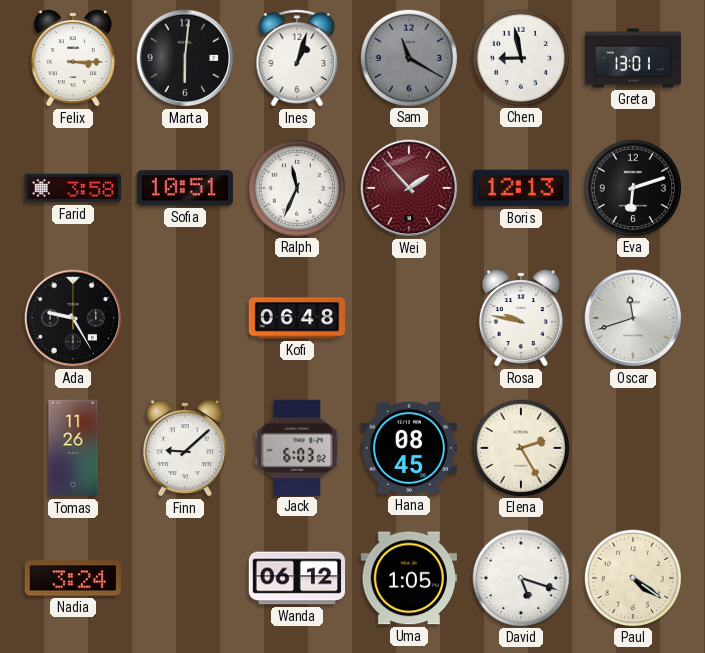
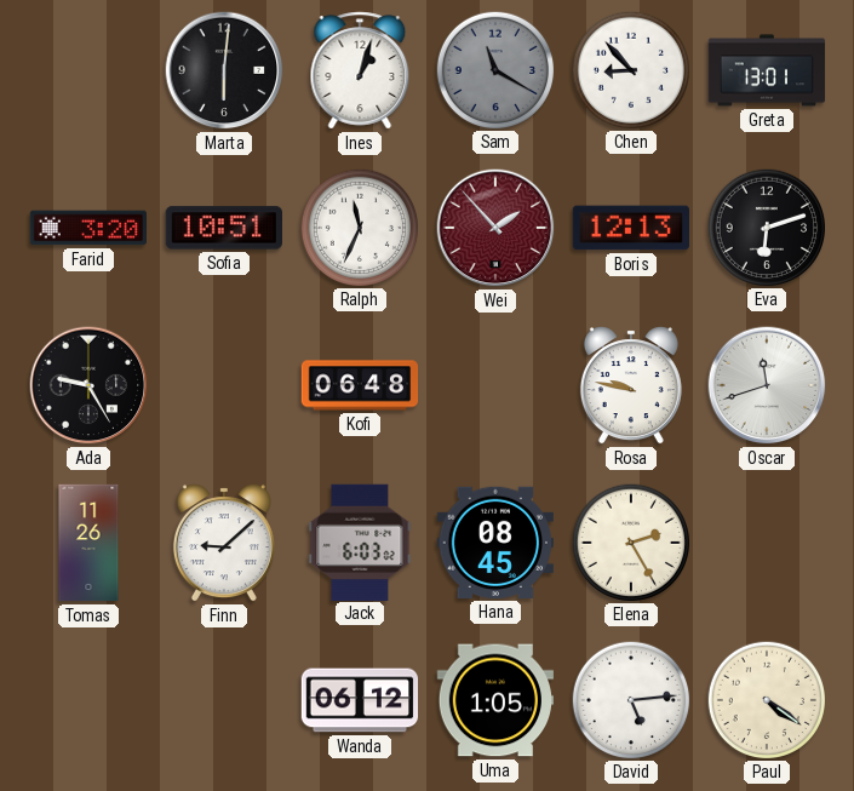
Felix: 3:15 -> none (73, 58)
Chen: 8:58 -> 8:53 (630, 69)
Farid: 3:58 -> 3:20 (88, 228)
Nadia: 3:24 -> none (73, 578)
David: 5:18 -> 5:14 (630, 699)
